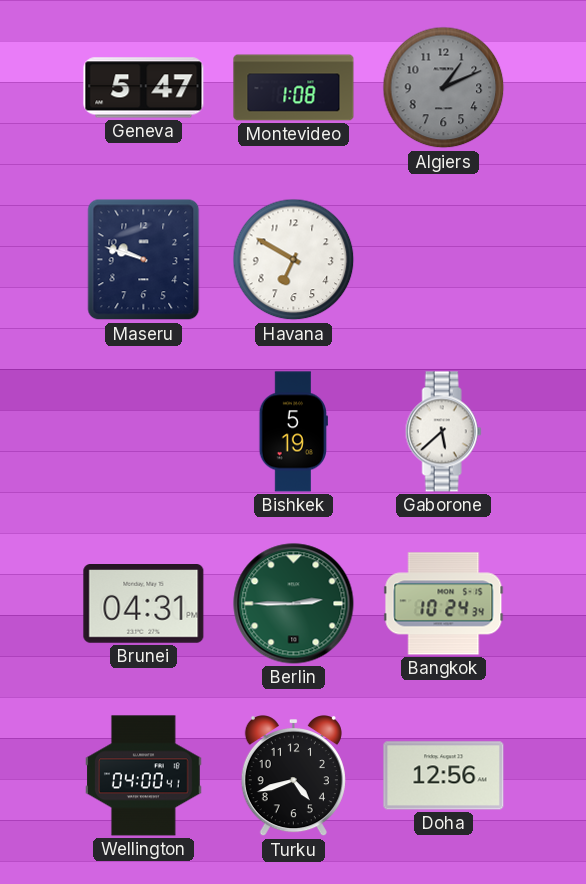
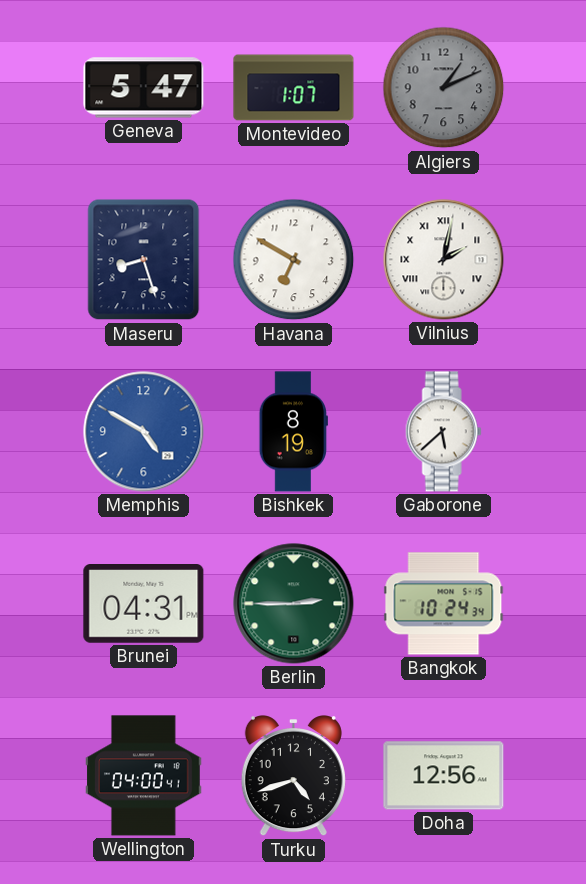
Montevideo: 1:08 -> 1:07 (294, 88)
Maseru: 9:48 -> 8:27 (144, 260)
Vilnius: none -> 2:02 (444, 260)
Memphis: none -> 4:50 (144, 432)
Bishkek: 5:19 -> 8:19 (293, 432)
